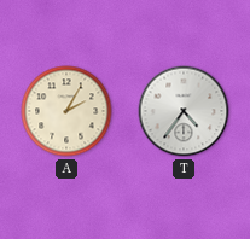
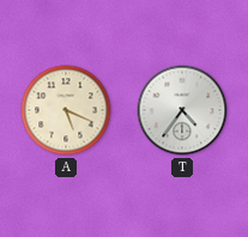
A: 2:05 -> 5:19 (66, 110)
